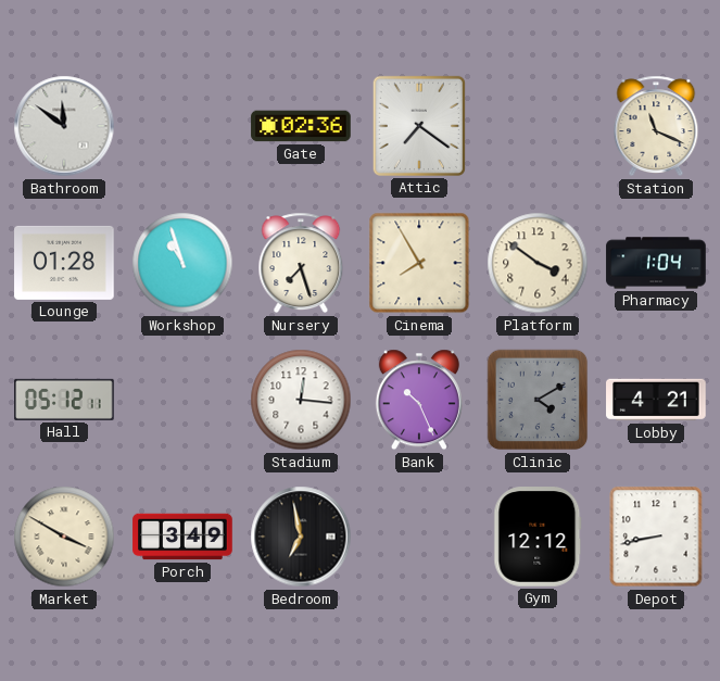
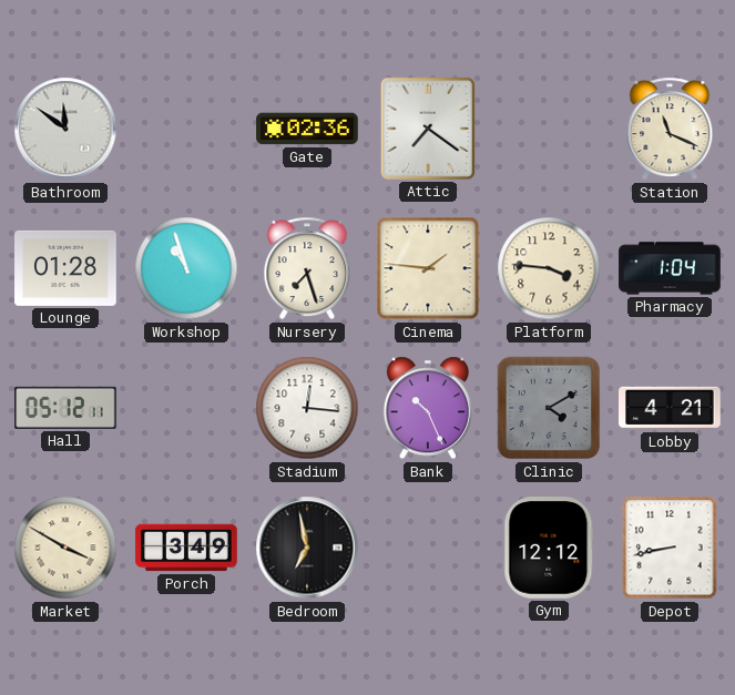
Cinema: 7:55 -> 1:46 (428, 268)
Platform: 3:51 -> 3:46 (549, 268)
